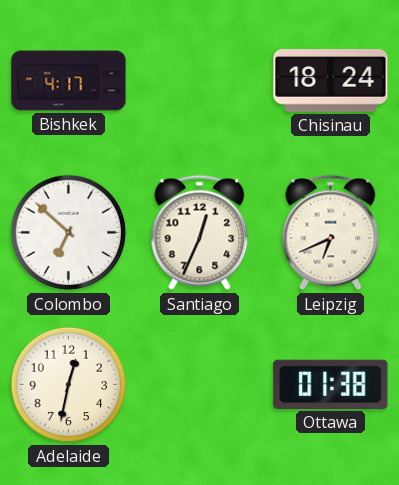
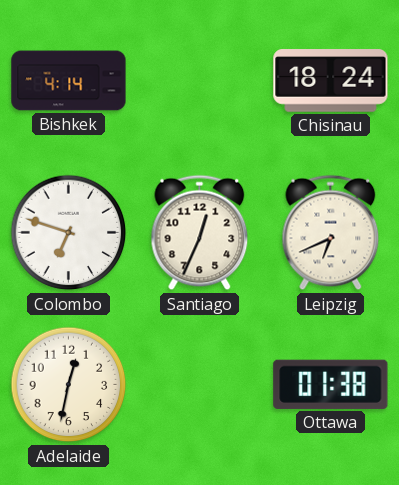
Bishkek: 4:17 -> 4:14 (69, 81)
Colombo: 6:52 -> 6:48 (69, 233)
